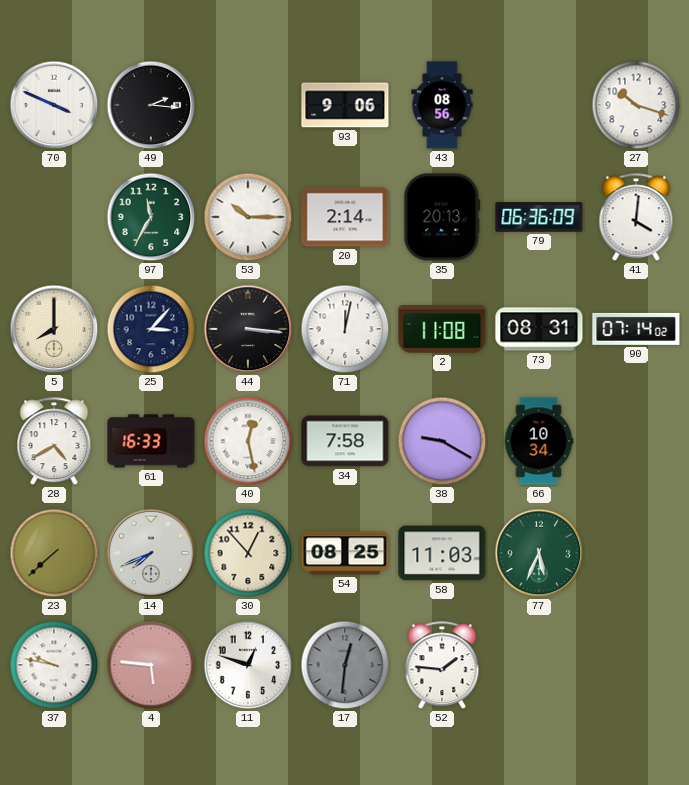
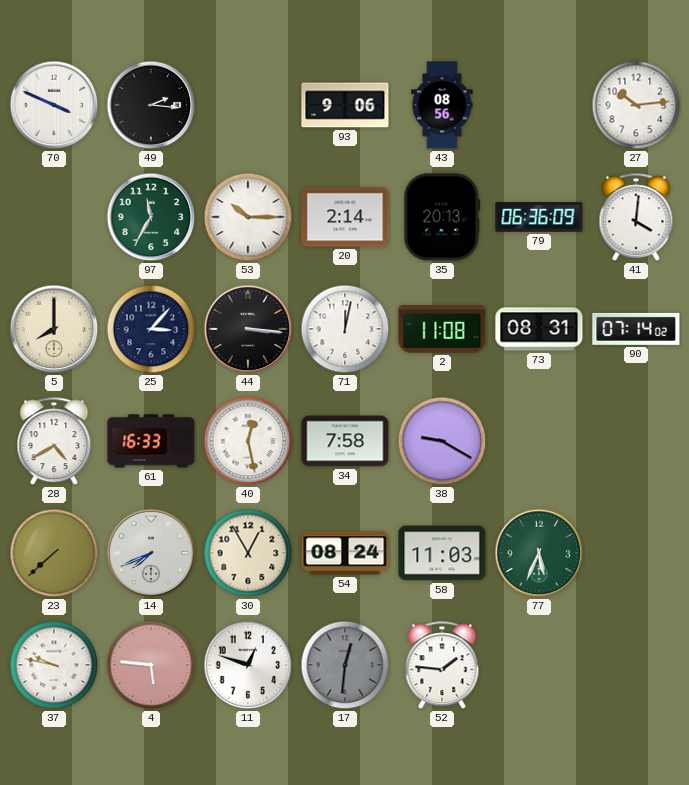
27: 10:18 -> 10:14 (636, 105)
66: 10:34 -> none (539, 441)
30: 12:53 -> 12:55 (248, 553)
54: 08:25 -> 08:24 (345, 553)
